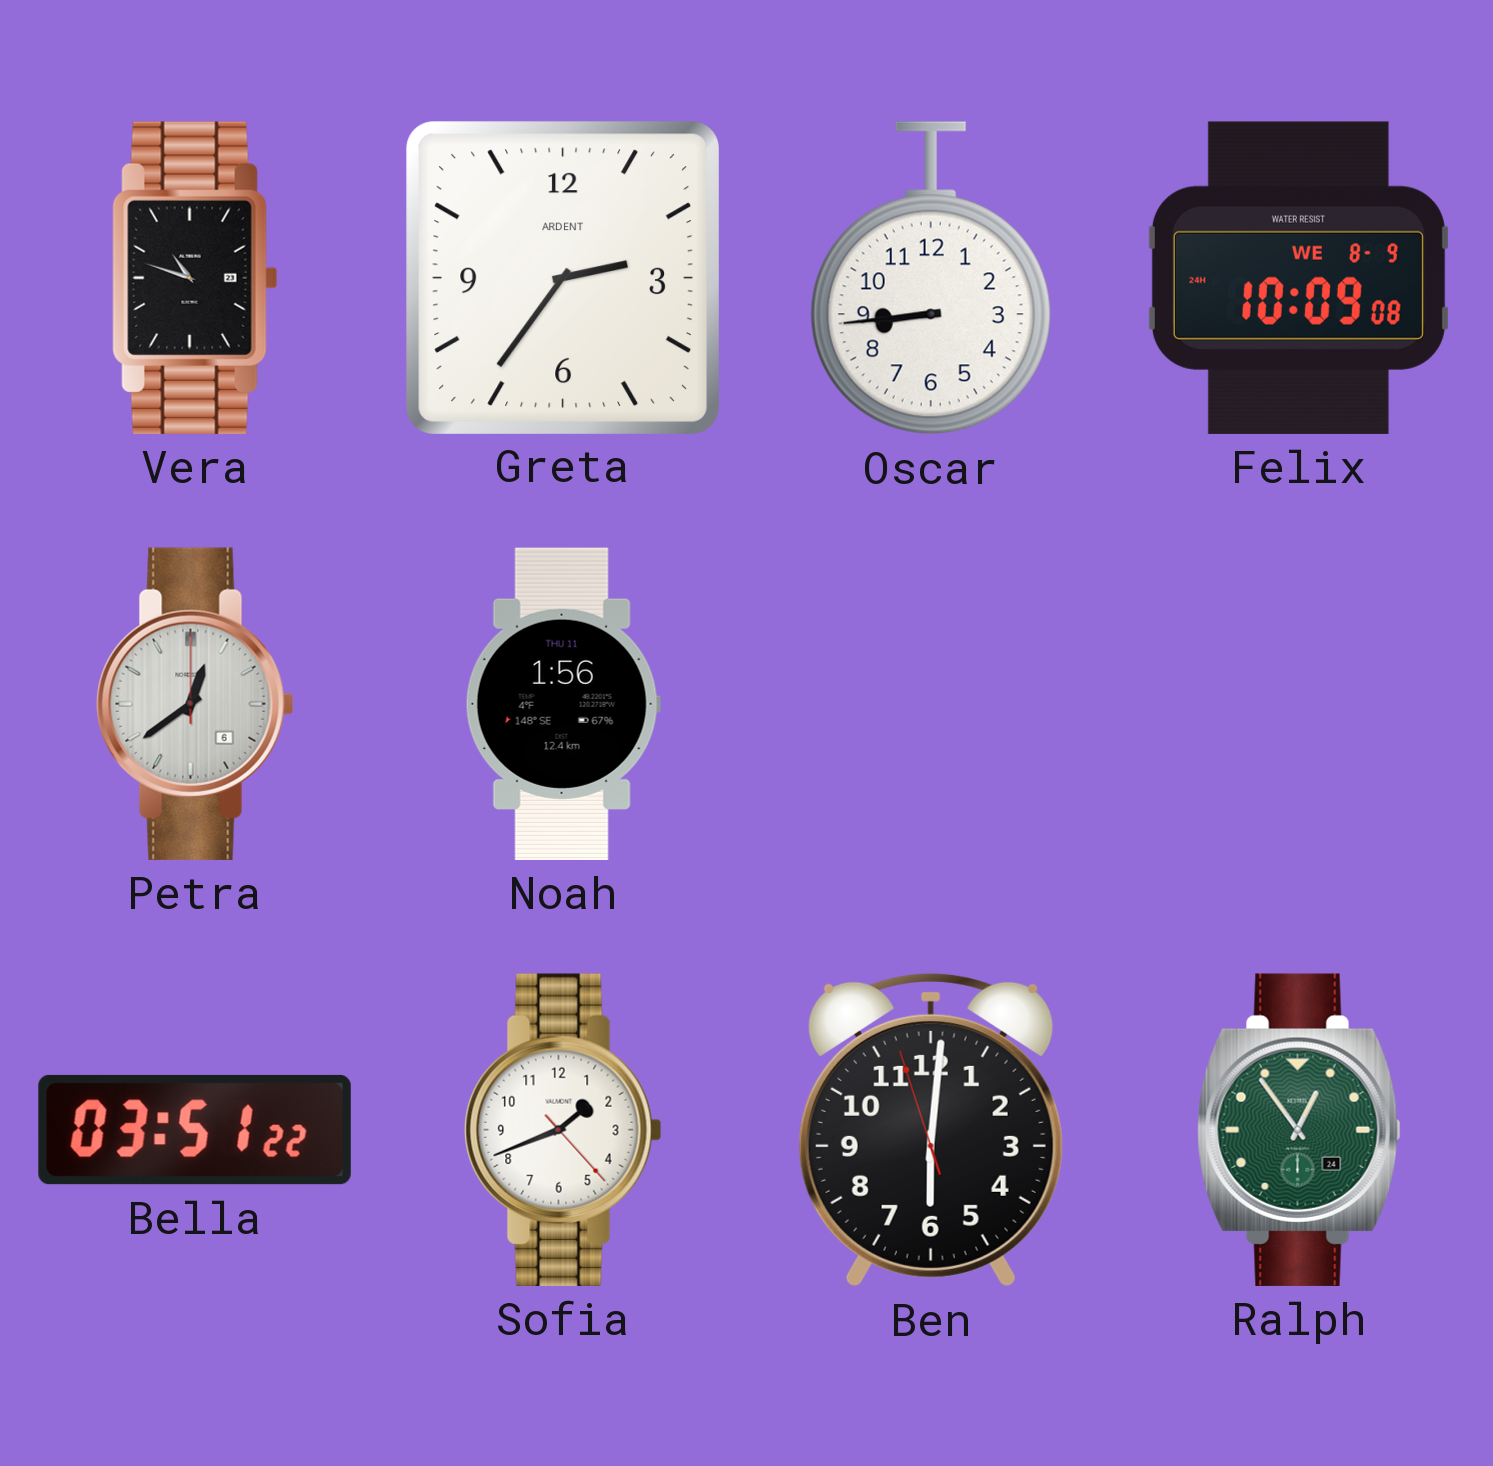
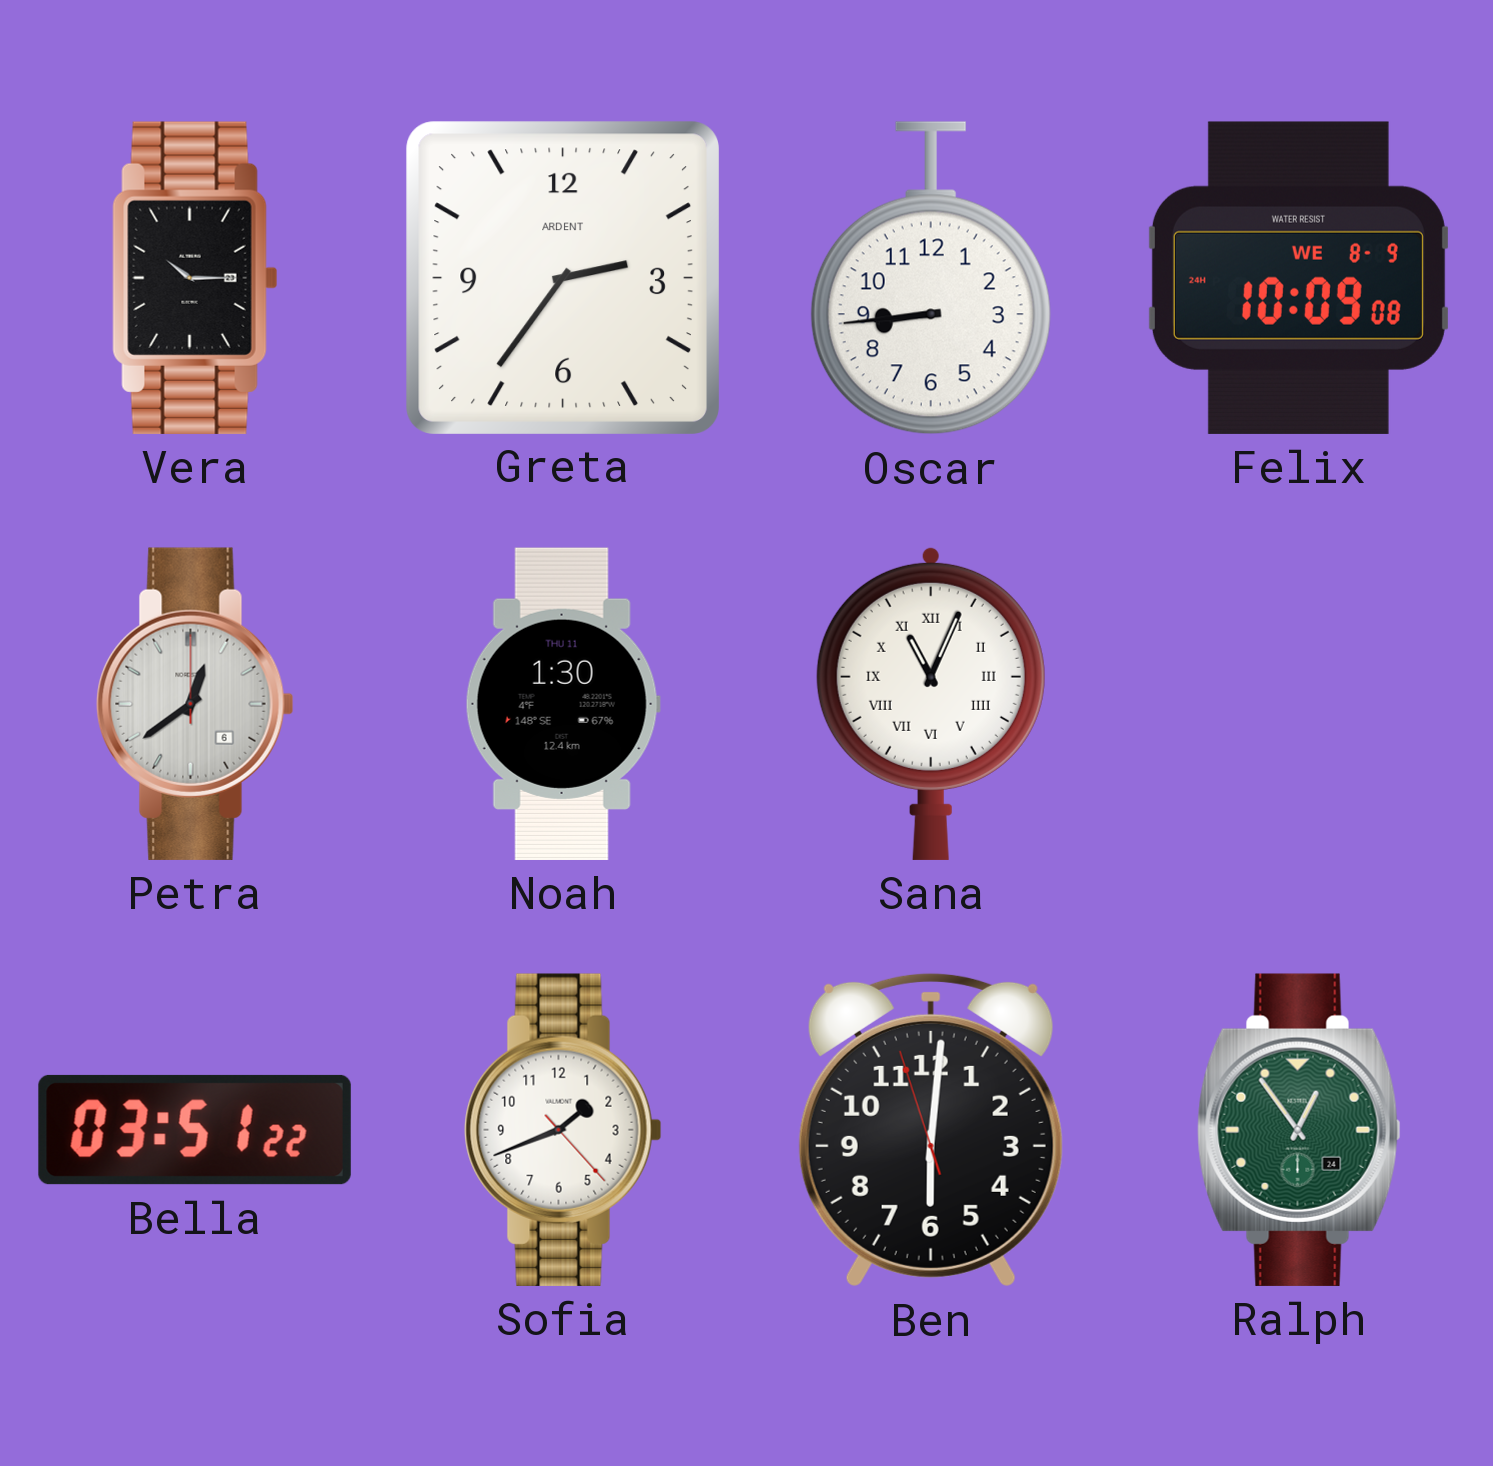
Vera: 10:48 -> 10:15 (195, 278)
Noah: 1:56 -> 1:30 (563, 704)
Sana: none -> 11:04 (931, 703)
